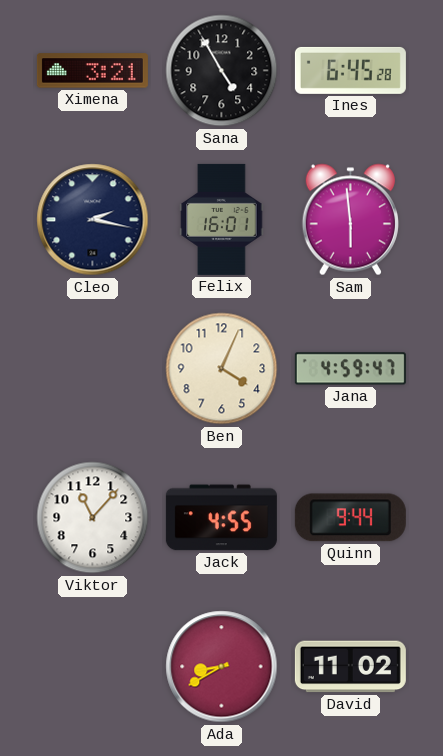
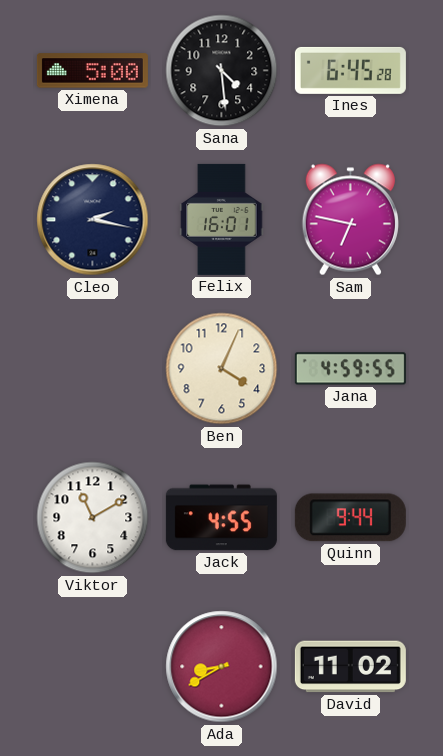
Ximena: 3:21 -> 5:00 (92, 71)
Sana: 4:55 -> 4:29 (222, 71)
Sam: 5:59 -> 6:47 (350, 220)
Jana: 4:59:47 -> 4:59:55 (350, 369)
Viktor: 11:07 -> 11:10 (93, 518)
